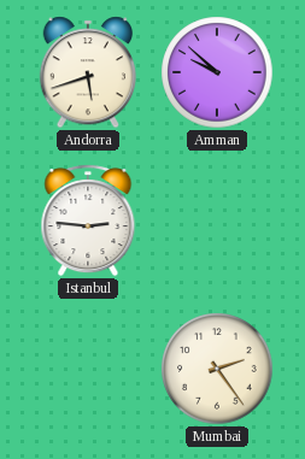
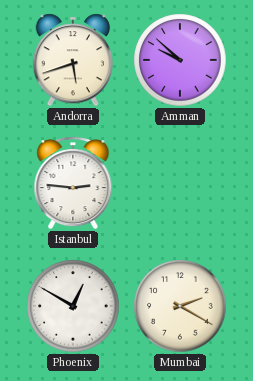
Phoenix: none -> 12:50 (73, 306)
Mumbai: 2:24 -> 2:20 (180, 306)
